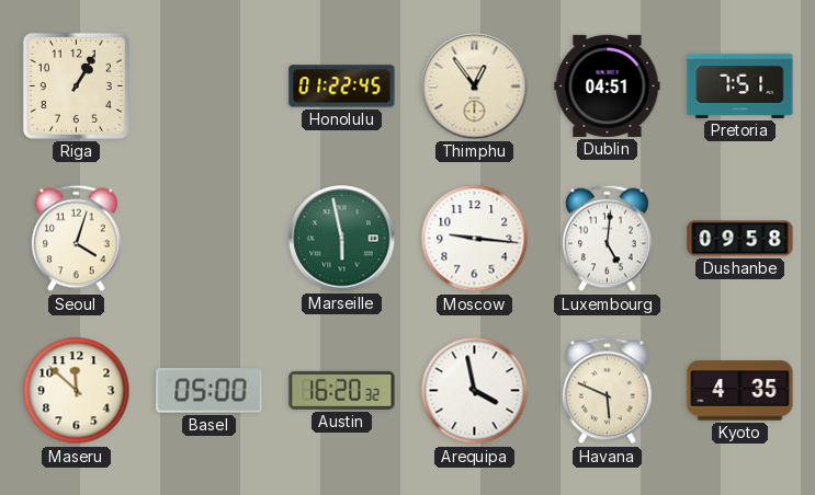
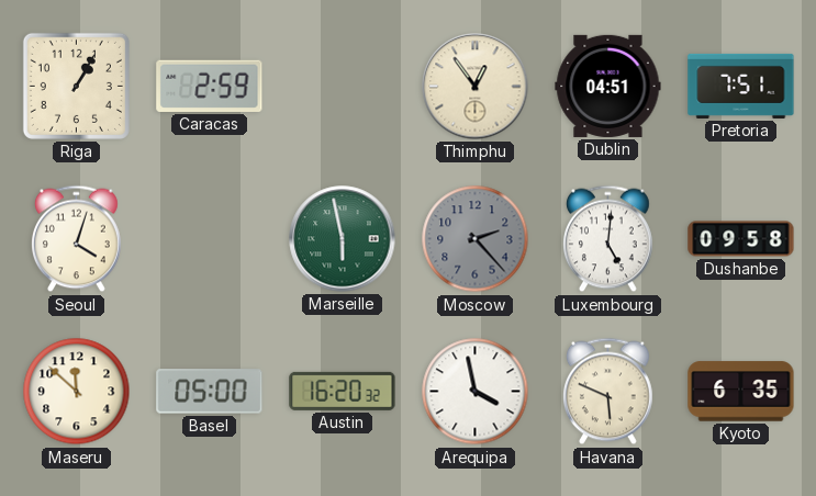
Caracas: none -> 2:59 (210, 86)
Honolulu: 01:22 -> none (342, 87)
Moscow: 9:16 -> 2:23 (476, 239)
Moscow dial: white -> grey (476, 239)
Kyoto: 4:35 -> 6:35 (741, 392)
